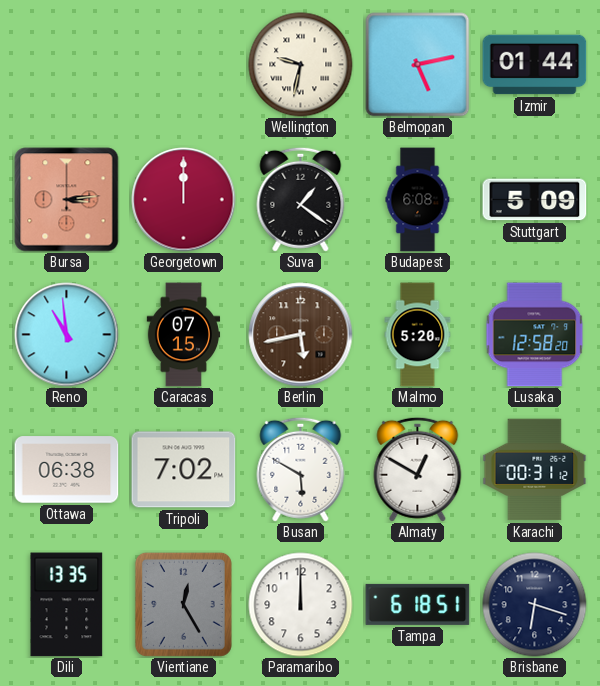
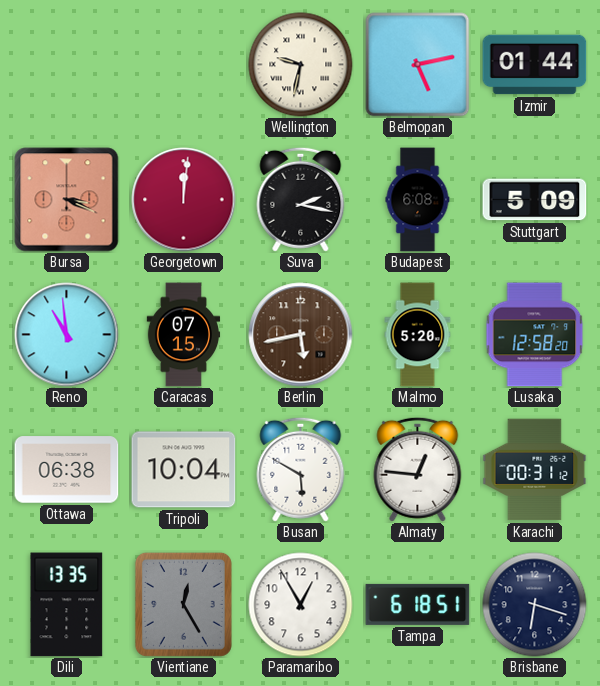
Bursa: 3:14 -> 3:19 (67, 200)
Georgetown: 12:00 -> 12:01 (184, 200)
Suva: 1:21 -> 2:17 (301, 199)
Tripoli: 7:02 -> 10:04 (184, 470)
Almaty: 12:50 -> 12:46 (418, 469)
Paramaribo: 12:00 -> 12:55 (301, 605)
